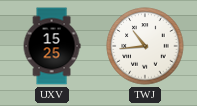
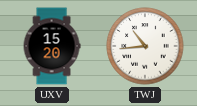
UXV: 15:25 -> 15:20 (52, 46)
